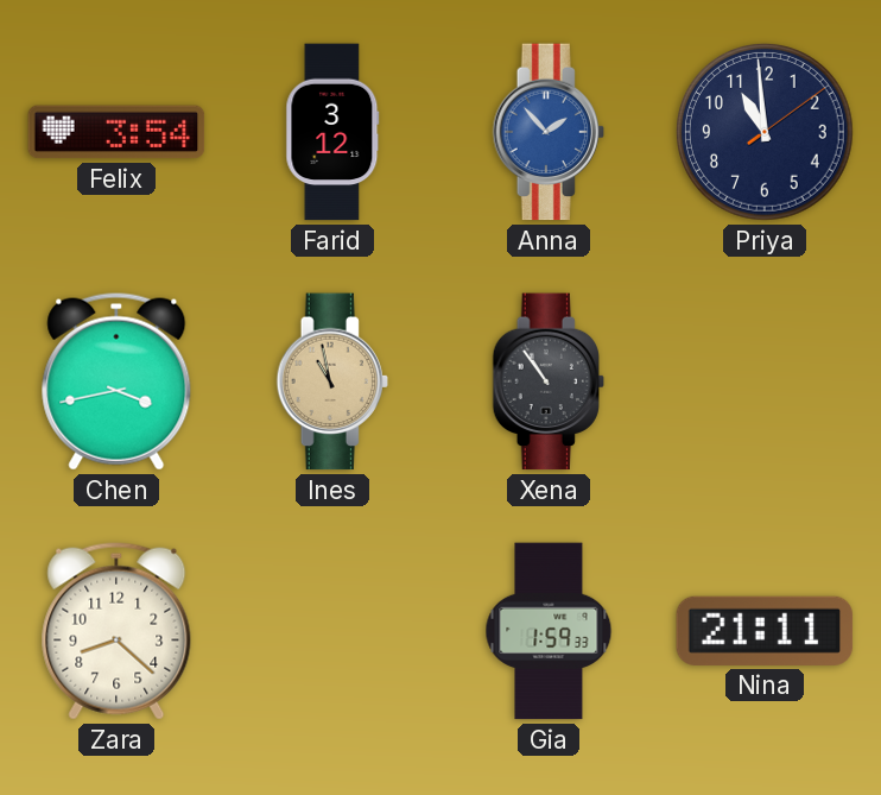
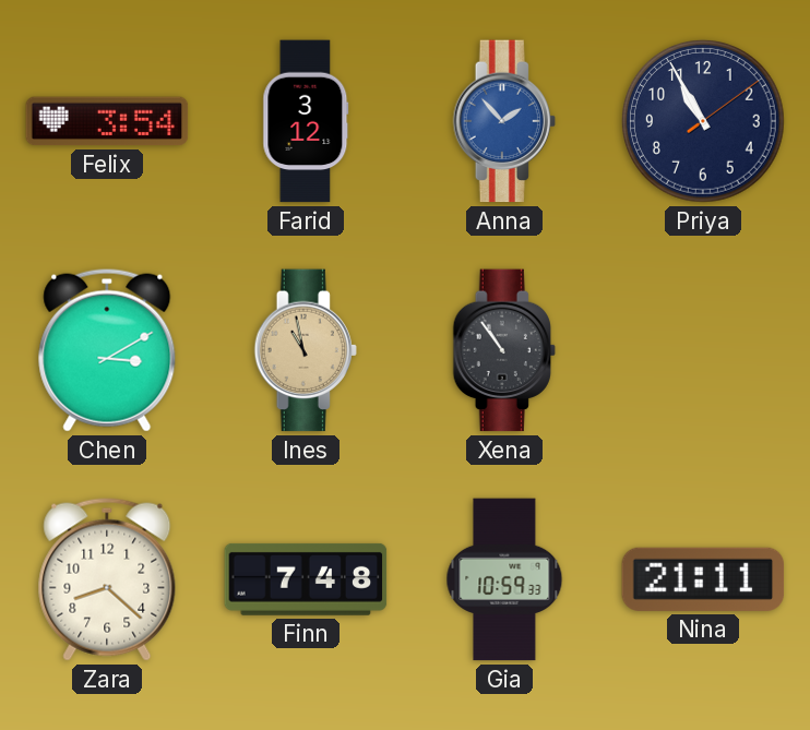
Priya: 10:59 -> 10:55 (704, 122)
Chen: 3:43 -> 3:10 (107, 350)
Finn: none -> 7:48 (306, 579)
Gia: 1:59 -> 10:59 (504, 579)
